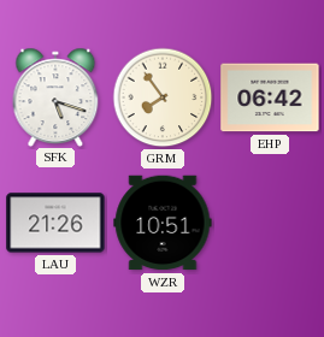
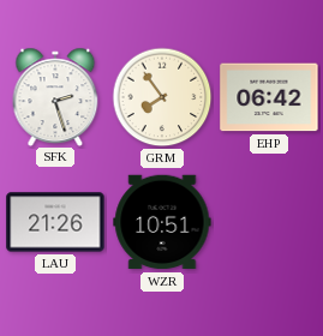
SFK: 5:18 -> 2:27 (55, 96)
